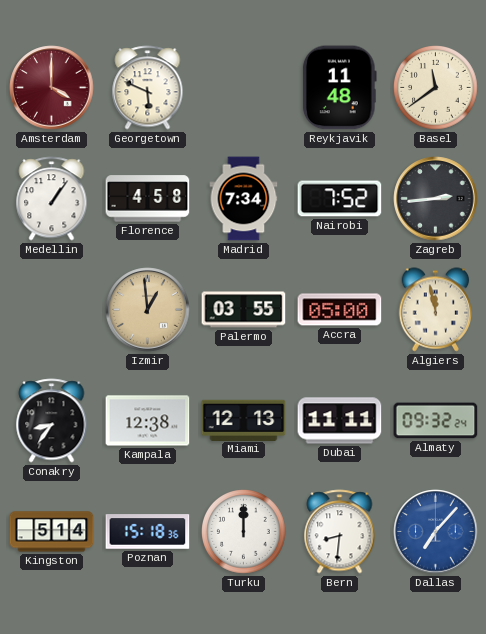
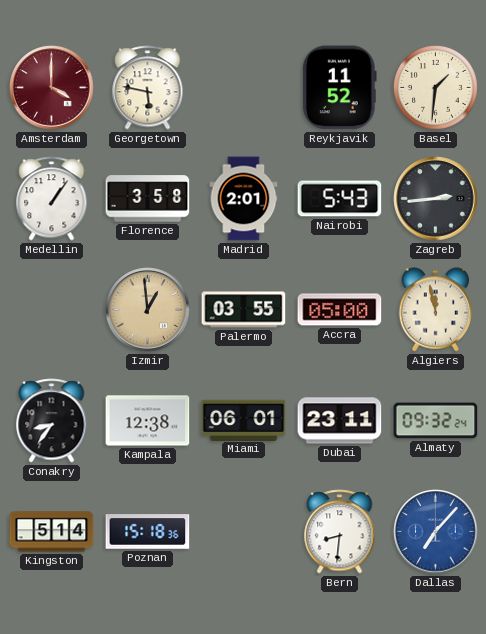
Georgetown: 5:49 -> 5:47 (148, 88)
Reykjavik: 11:48 -> 11:52 (339, 88)
Basel: 11:39 -> 1:31 (436, 88)
Florence: 4:58 -> 3:58 (148, 199)
Madrid: 7:34 -> 2:01 (244, 199)
Nairobi: 7:52 -> 5:43 (340, 199)
Miami: 12:13 -> 06:01 (244, 420)
Dubai: 11:11 -> 23:11 (340, 421)
Turku: 12:00 -> none (244, 532)
